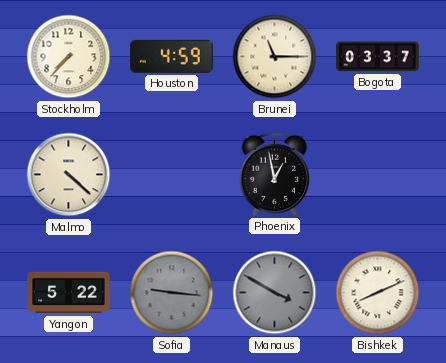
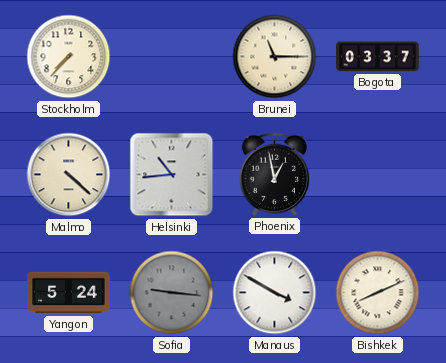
Houston: 4:59 -> none (172, 56)
Helsinki: none -> 10:44 (172, 175)
Yangon: 5:22 -> 5:24 (69, 293)
Manaus dial: grey -> white (275, 293)
